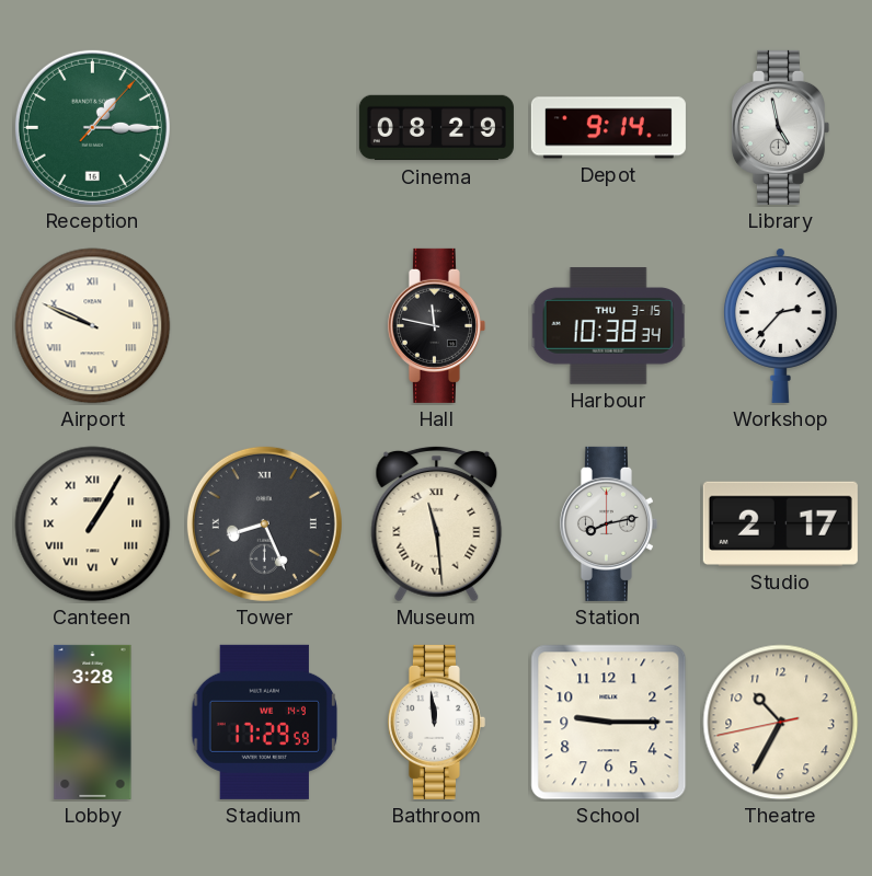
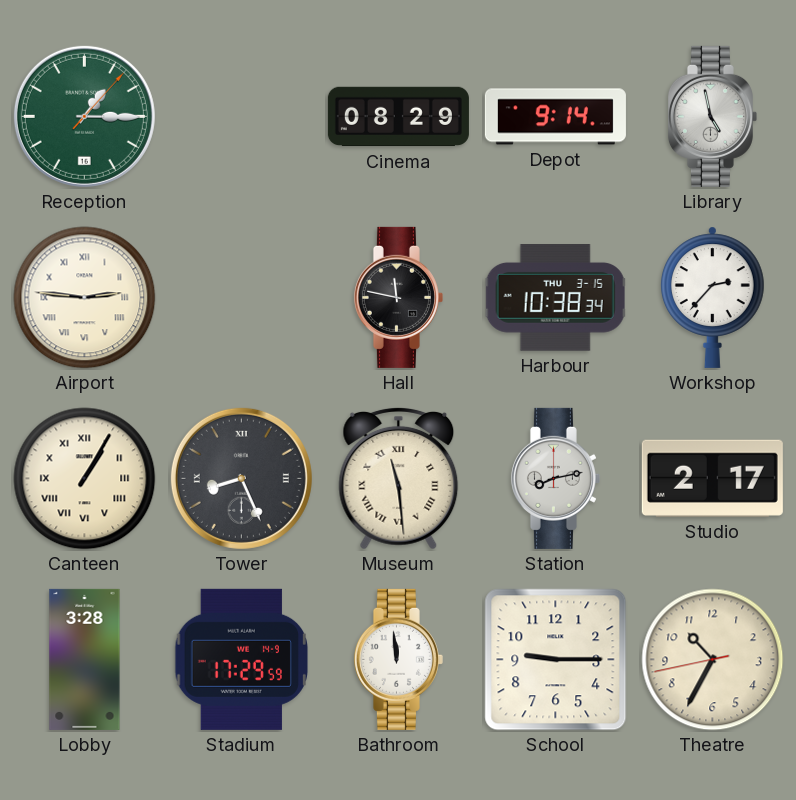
Airport: 9:49 -> 2:46 (85, 298)
